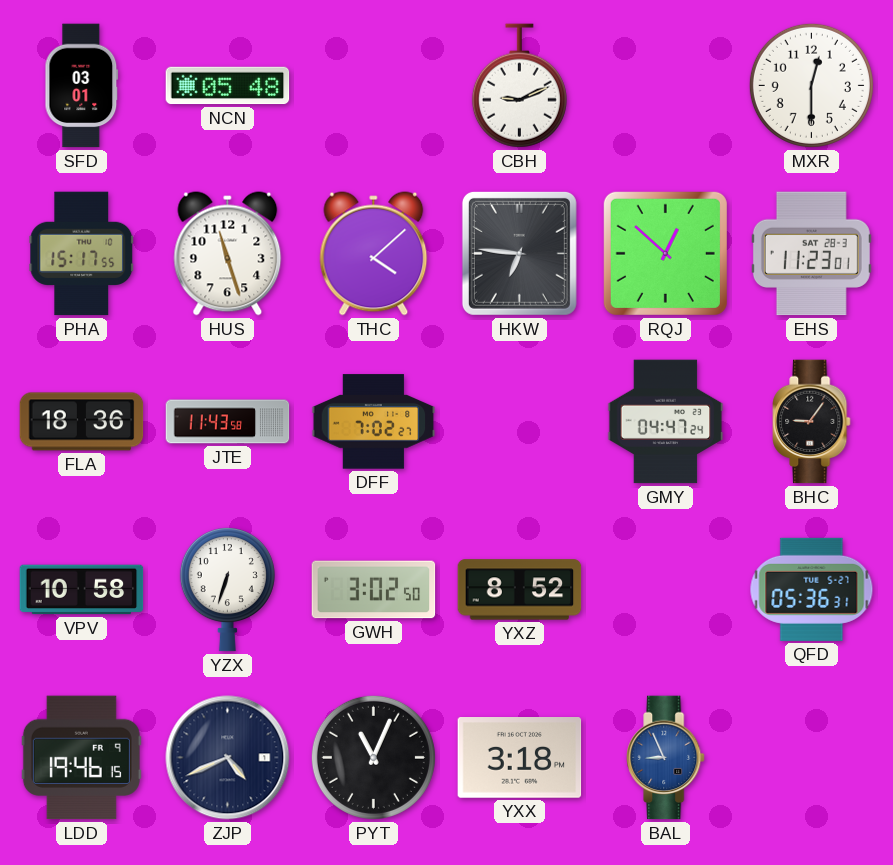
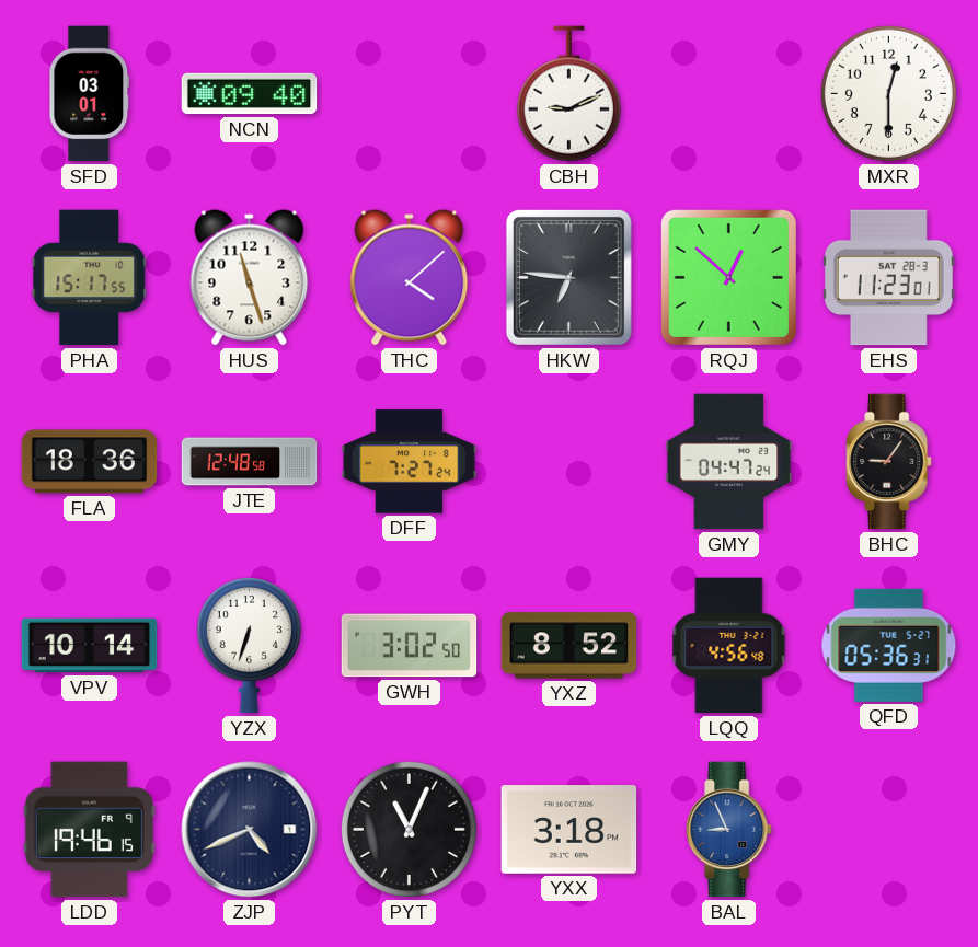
NCN: 05:48 -> 09:40 (250, 94)
JTE: 11:43 -> 12:48 (250, 462)
DFF: 7:02 -> 7:27 (410, 462)
VPV: 10:58 -> 10:14 (90, 646)
LQQ: none -> 4:56 (729, 646)
